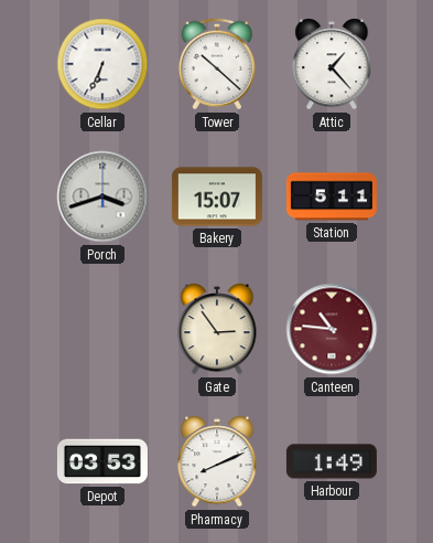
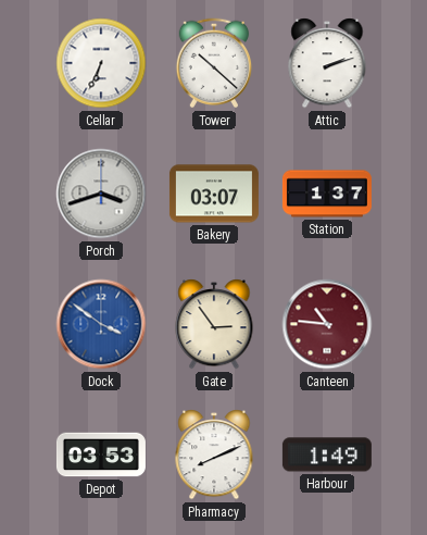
Attic: 1:23 -> 2:12 (327, 63)
Bakery: 15:07 -> 03:07 (214, 194)
Station: 5:11 -> 1:37 (327, 194)
Dock: none -> 3:51 (101, 324)
